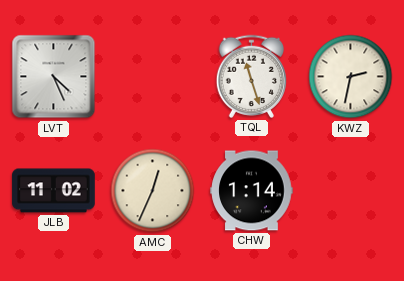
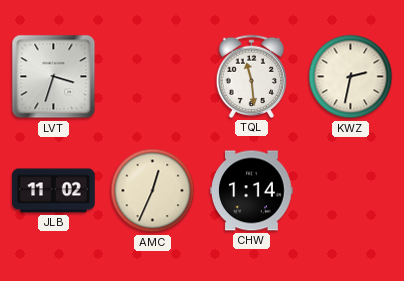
LVT: 4:26 -> 3:33 (54, 77)
TQL: 11:27 -> 11:29 (252, 76)
